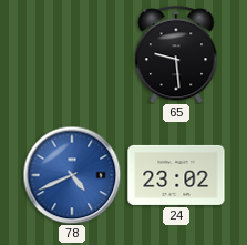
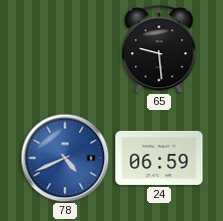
24: 23:02 -> 06:59 (159, 158)
